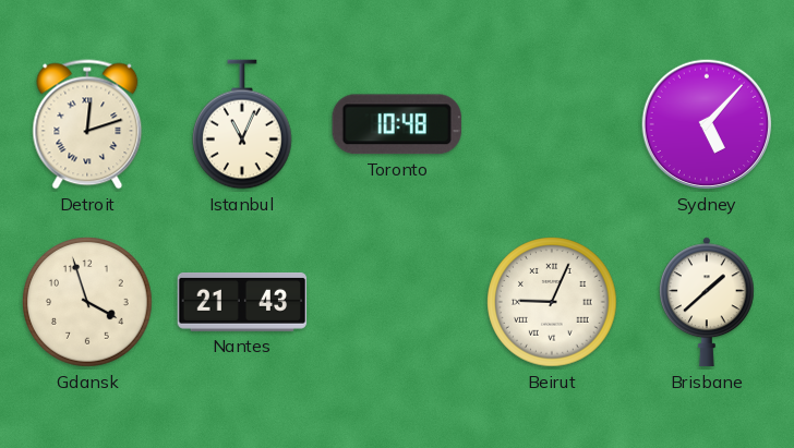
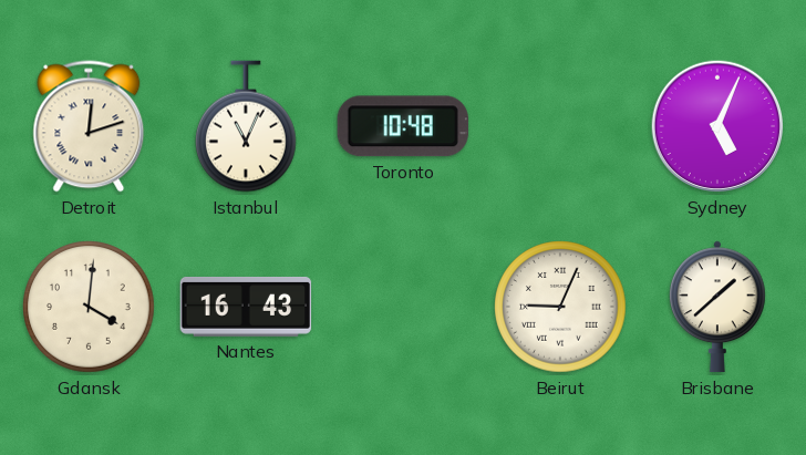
Sydney: 5:07 -> 5:04 (717, 126)
Gdansk: 3:57 -> 4:01 (89, 307)
Nantes: 21:43 -> 16:43 (246, 307)
